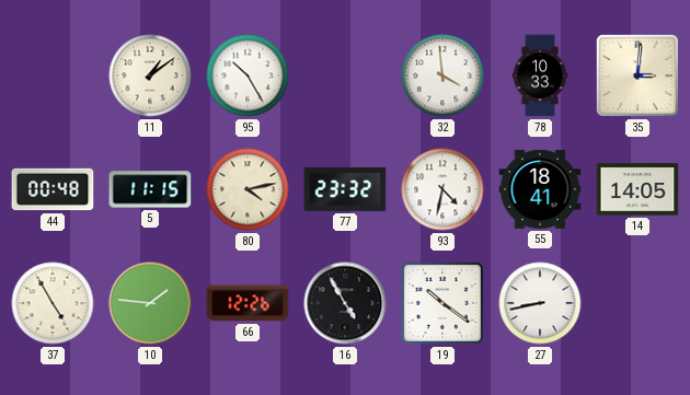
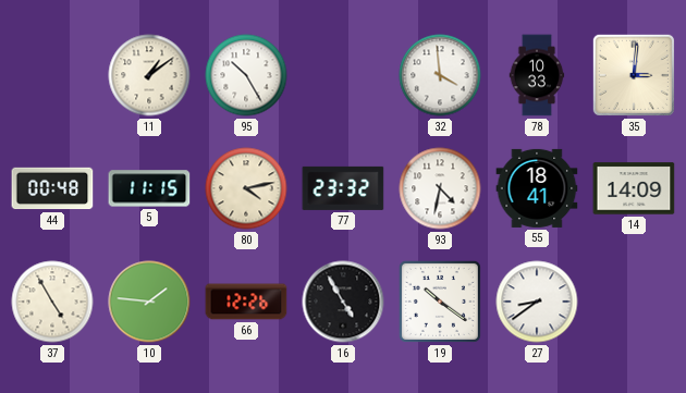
14: 14:05 -> 14:09 (634, 188)
27: 8:43 -> 8:39 (537, 302)
